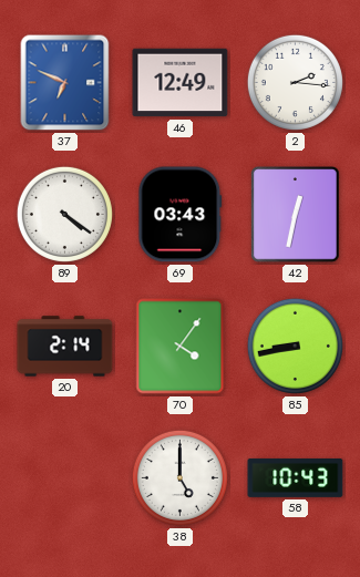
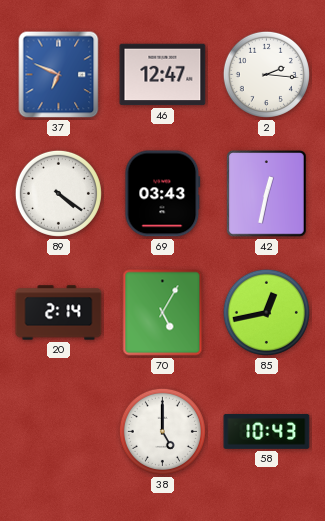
46: 12:49 -> 12:47 (163, 75)
70: 4:06 -> 5:05 (163, 313)
85: 8:43 -> 12:43 (266, 312)
